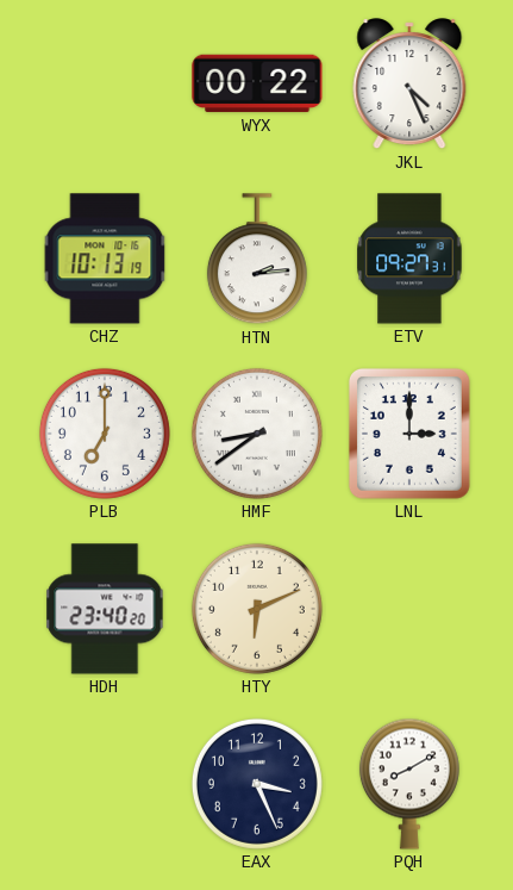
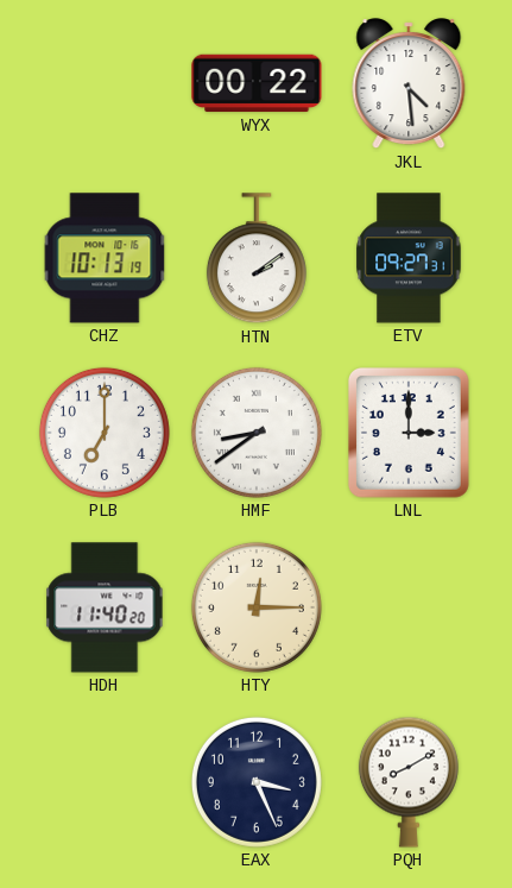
JKL: 4:26 -> 4:29 (409, 84)
HTN: 2:14 -> 2:09 (257, 259)
HDH: 23:40 -> 11:40 (105, 607)
HTY: 6:11 -> 12:15 (257, 607)
